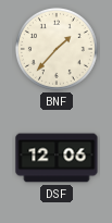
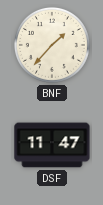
DSF: 12:06 -> 11:47 (52, 145)
